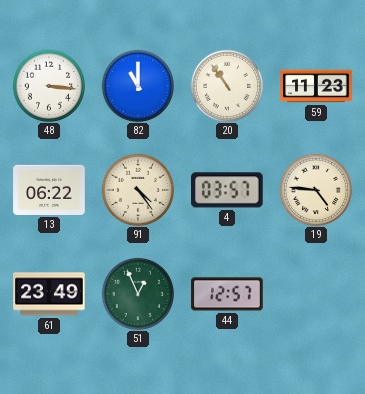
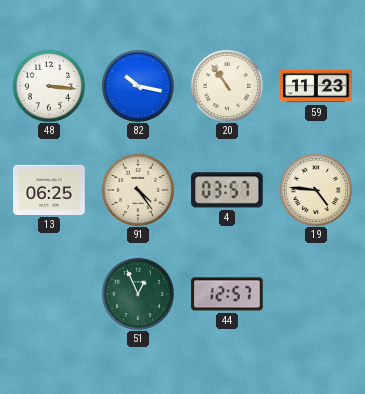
82: 11:00 -> 10:17 (137, 85)
13: 06:22 -> 06:25 (49, 190)
61: 23:49 -> none (49, 294)
